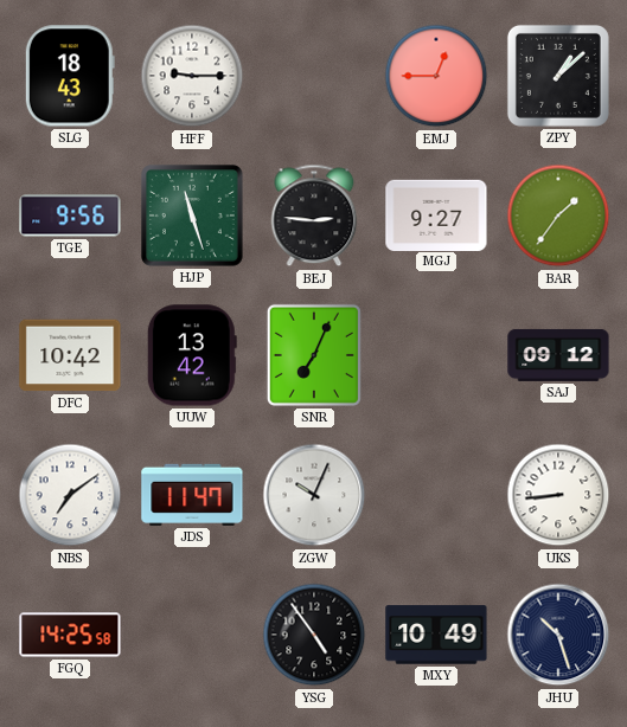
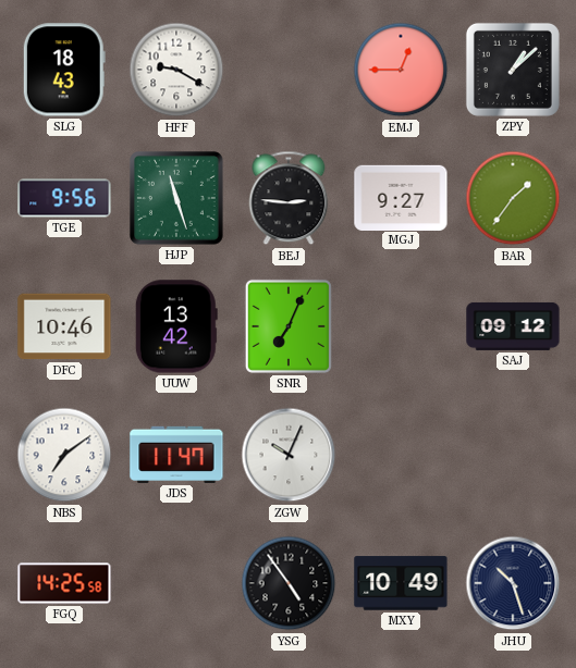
HFF: 9:15 -> 9:20 (176, 70)
DFC: 10:42 -> 10:46 (64, 326)
UKS: 8:44 -> none (558, 495)
